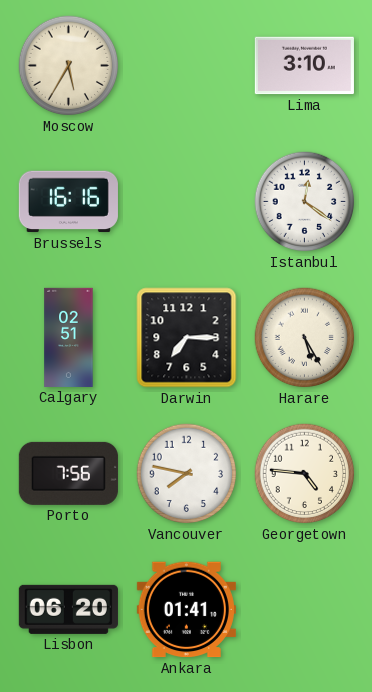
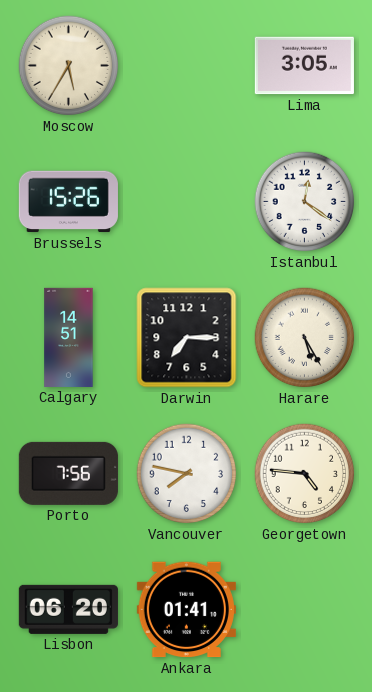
Lima: 3:10 -> 3:05 (304, 66)
Brussels: 16:16 -> 15:26 (68, 202)
Calgary: 02:51 -> 14:51 (69, 337)
